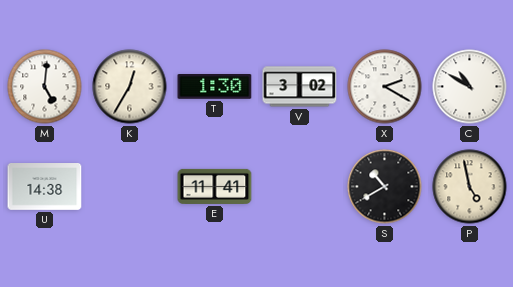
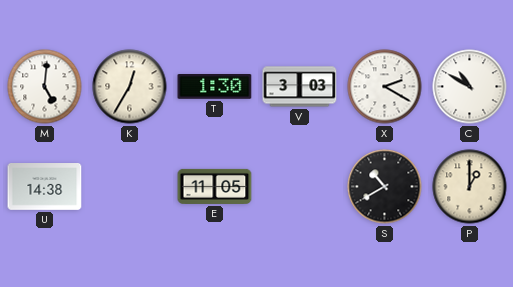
V: 3:02 -> 3:03 (300, 87)
E: 11:41 -> 11:05 (215, 186)
P: 4:58 -> 1:00 (470, 187)
